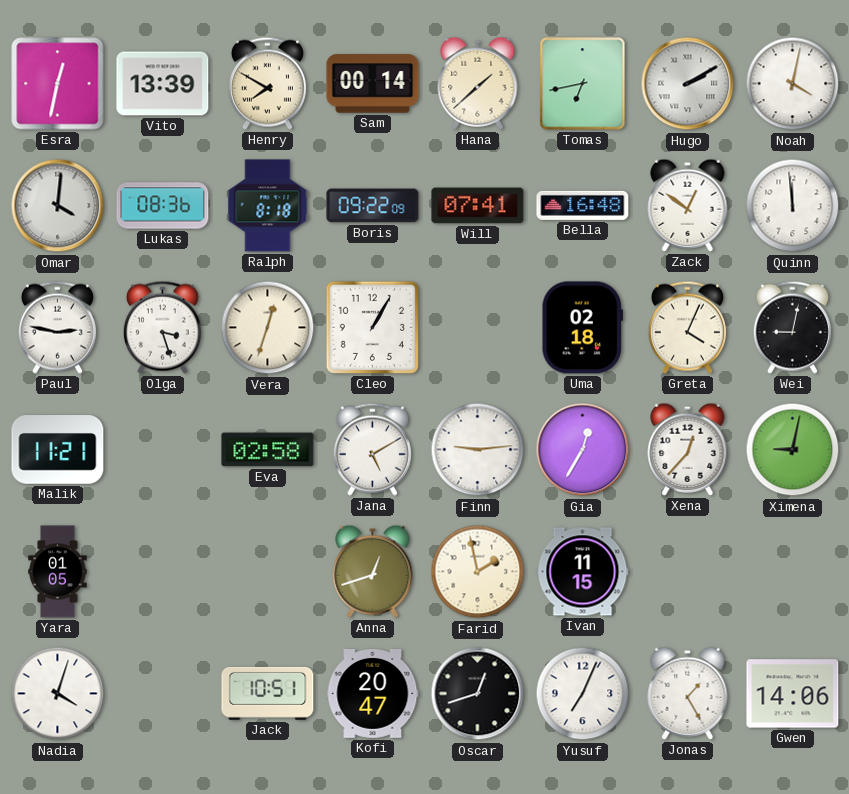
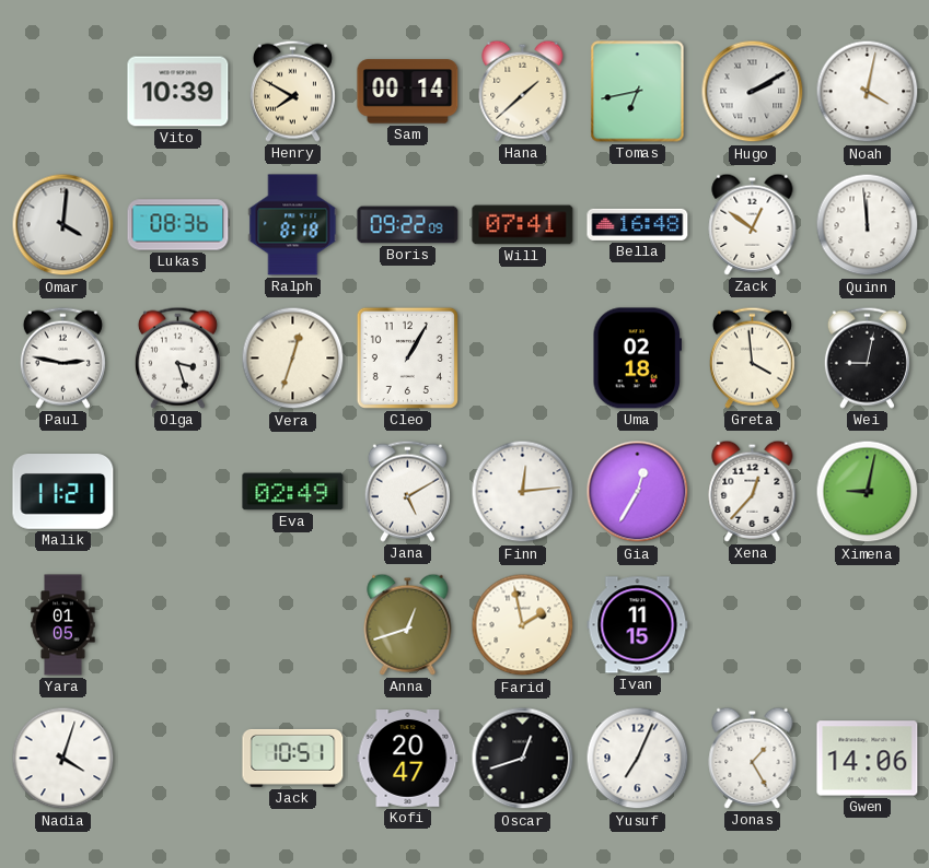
Esra: 12:32 -> none (58, 84)
Vito: 13:39 -> 10:39 (178, 92)
Greta: 4:04 -> 3:59 (752, 357)
Eva: 02:58 -> 02:49 (293, 492)
Finn: 9:14 -> 12:14 (523, 492)
